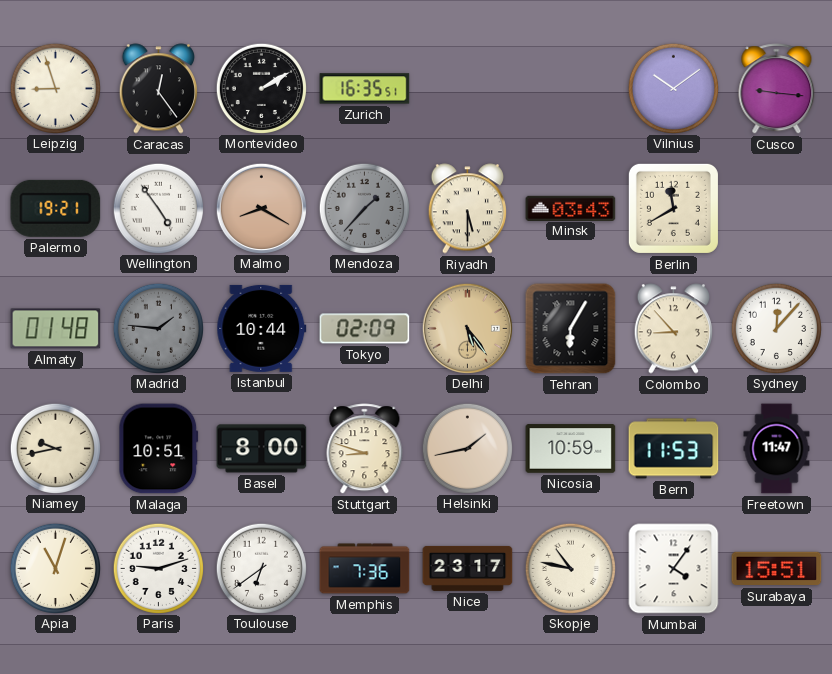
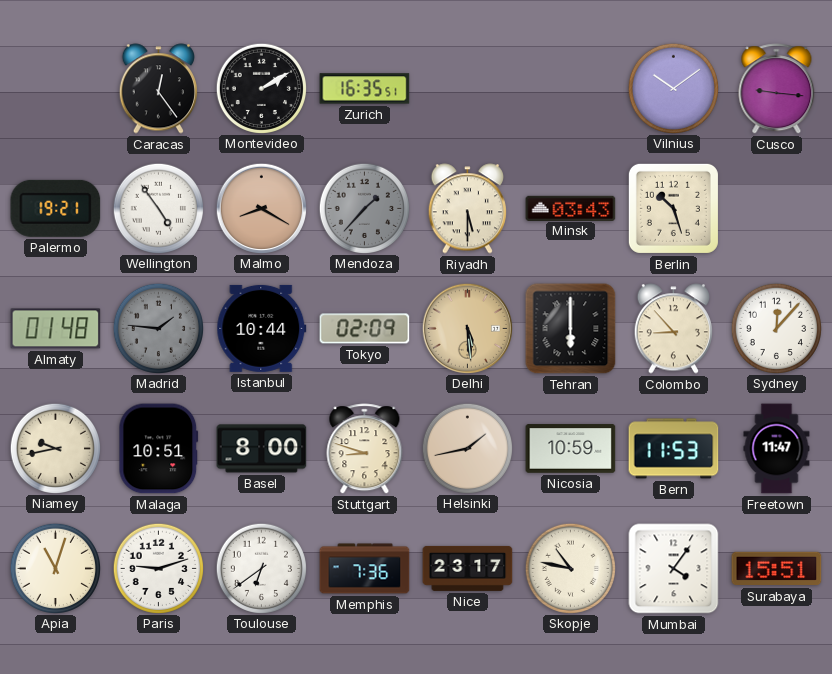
Leipzig: 8:57 -> none (55, 88)
Berlin: 11:40 -> 10:27 (673, 208)
Delhi: 5:24 -> 5:29 (467, 328)
Tehran: 6:05 -> 6:00 (571, 329)
